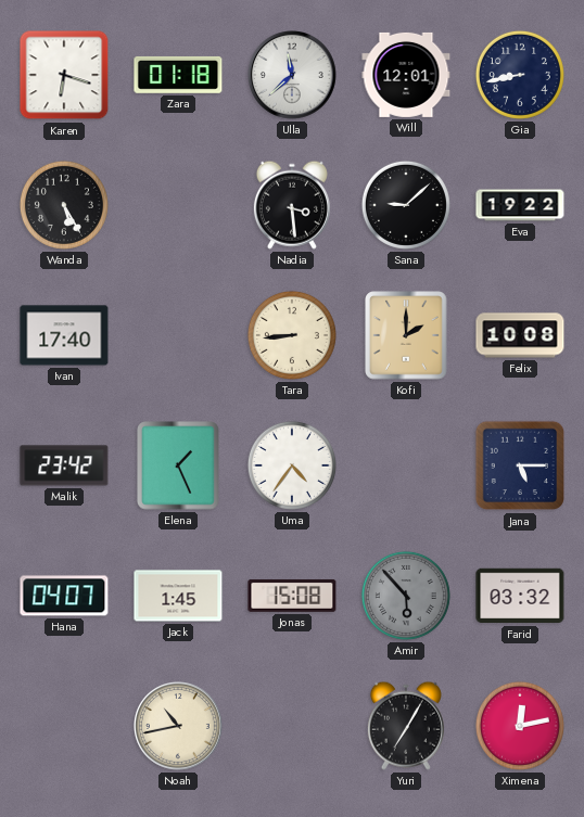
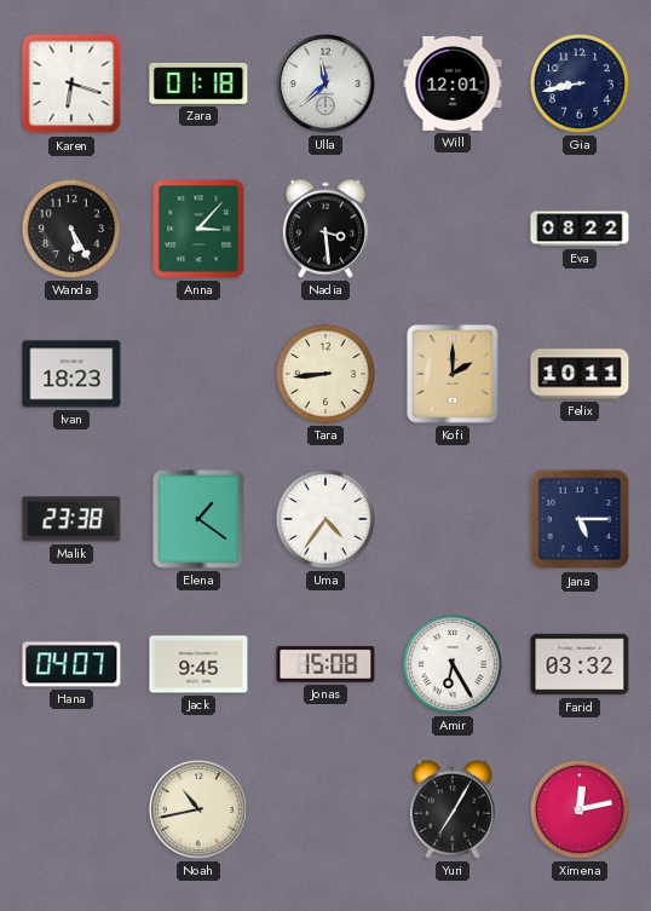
Anna: none -> 3:07 (198, 229)
Sana: 9:08 -> none (406, 205)
Eva: 19:22 -> 08:22 (580, 229)
Ivan: 17:40 -> 18:23 (71, 374)
Felix: 10:08 -> 10:11 (580, 374)
Malik: 23:42 -> 23:38 (71, 519)
Elena: 1:26 -> 1:21 (198, 519)
Jack: 1:45 -> 9:45 (198, 664)
Amir: 5:53 -> 6:25 (453, 664)
Amir dial: grey -> white (453, 664)
